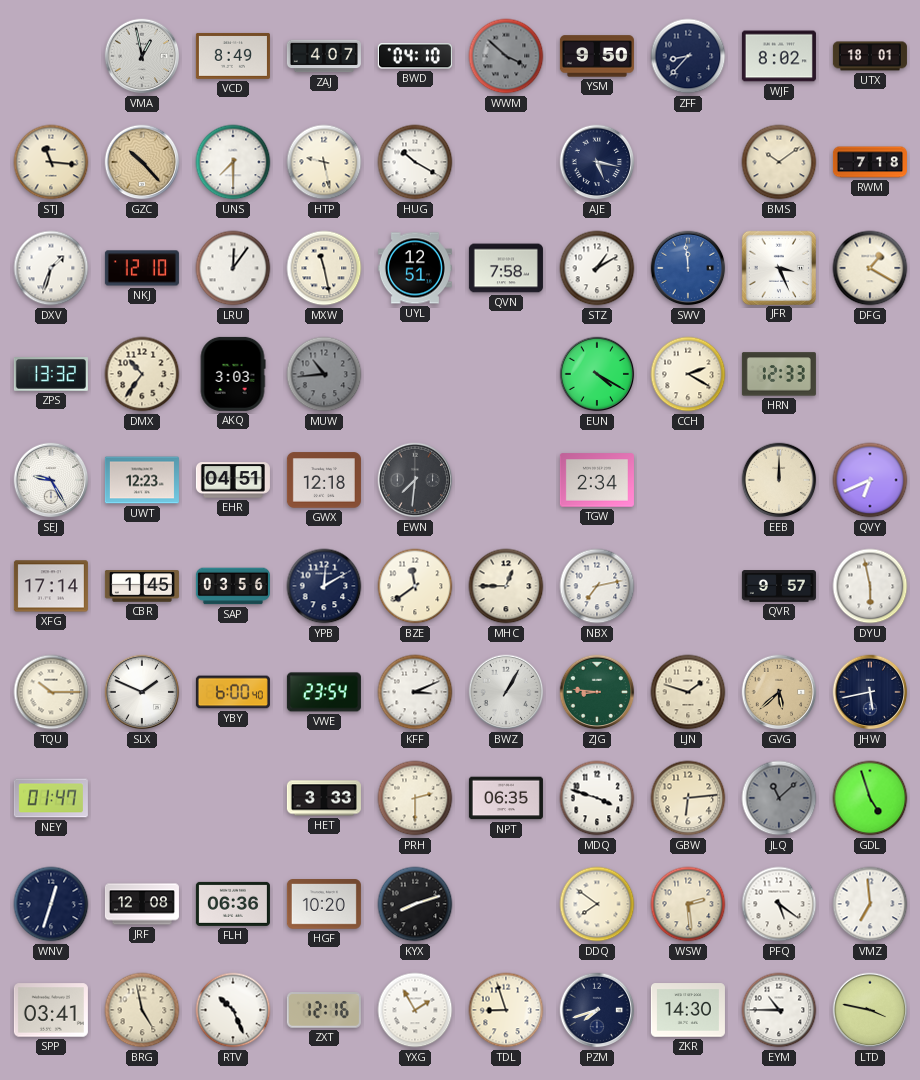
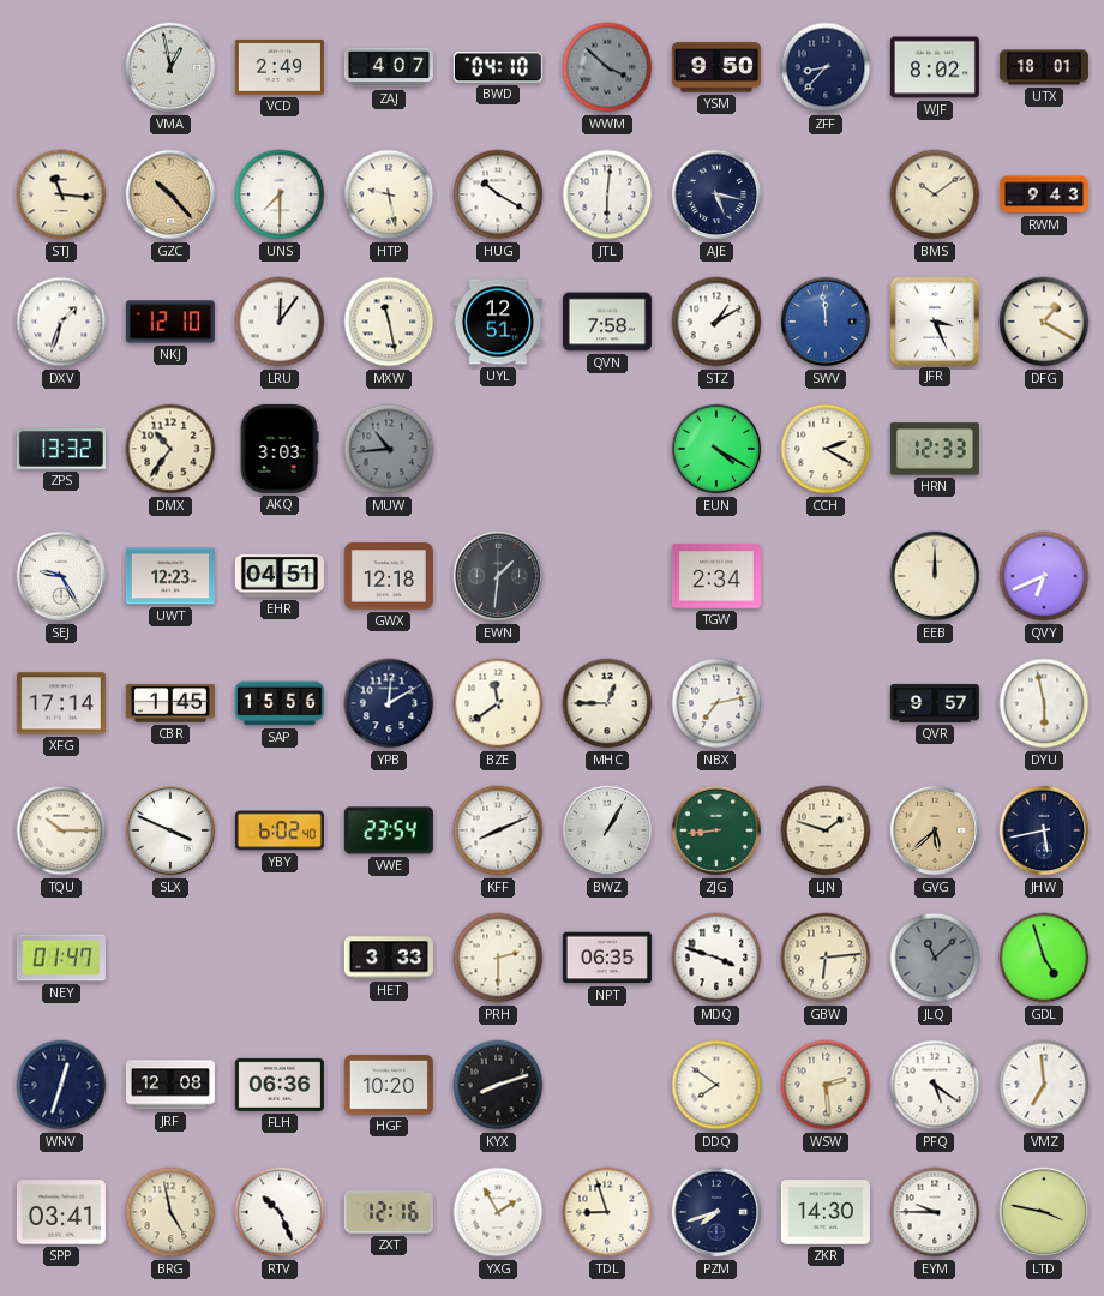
VCD: 8:49 -> 2:49 (280, 67)
JTL: none -> 6:01 (607, 194)
RWM: 7:18 -> 9:43 (1044, 194)
EWN: 7:31 -> 1:31 (498, 576)
SAP: 03:56 -> 15:56 (280, 703)
SLX: 1:49 -> 3:49 (170, 830)
YBY: 6:00 -> 6:02 (280, 830)
KFF: 3:11 -> 8:11 (498, 830)
ZJG: 8:46 -> 8:44 (716, 830)
EYM: 10:45 -> 9:45 (935, 1212)
